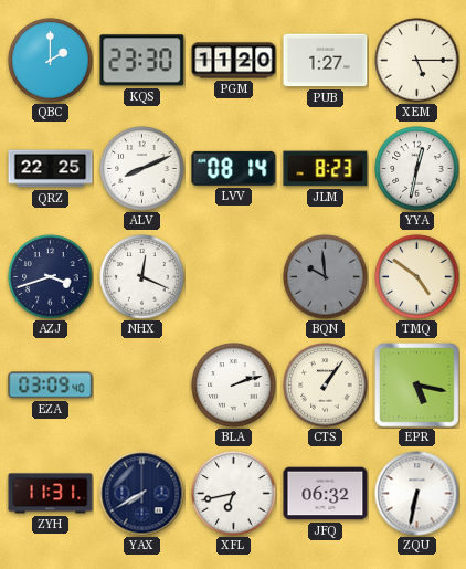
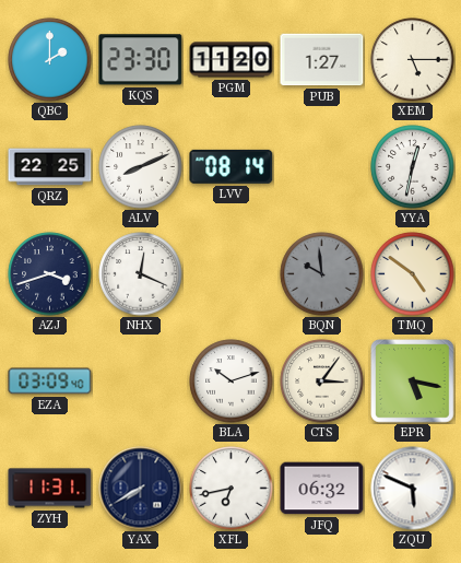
JLM: 8:23 -> none (326, 169)
BLA: 2:12 -> 10:12 (232, 382)
CTS: 1:06 -> 3:06 (322, 382)
ZQU: 6:32 -> 5:49 (413, 489)
